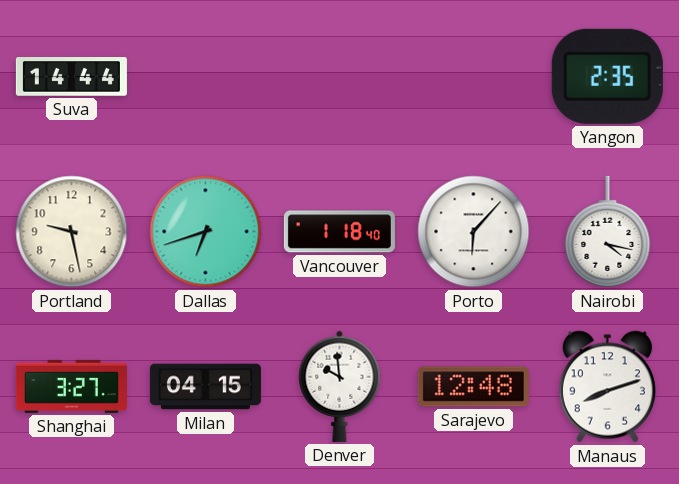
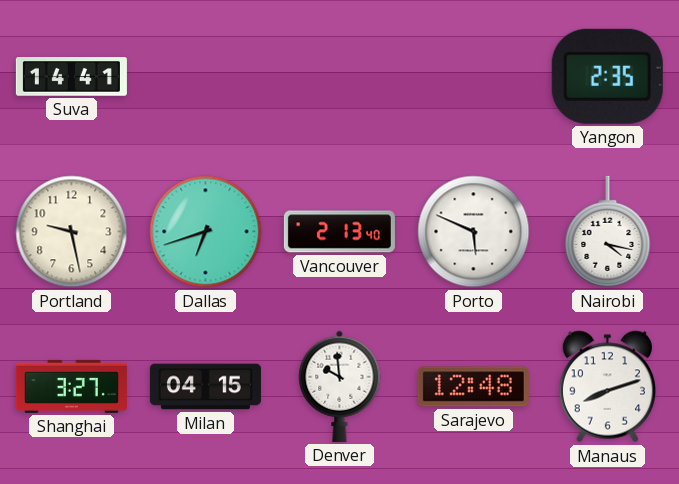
Suva: 14:44 -> 14:41 (71, 77)
Vancouver: 1:18 -> 2:13 (339, 232)
Porto: 6:07 -> 5:49 (474, 232)
